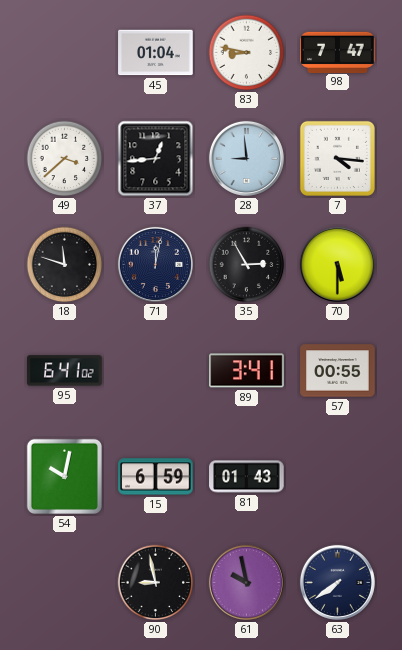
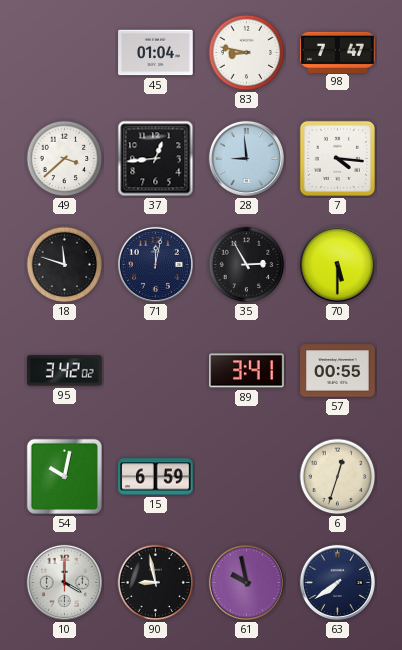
95: 6:41 -> 3:42 (65, 371)
81: 01:43 -> none (247, 477)
6: none -> 12:33 (338, 477)
10: none -> 4:00 (64, 582)
